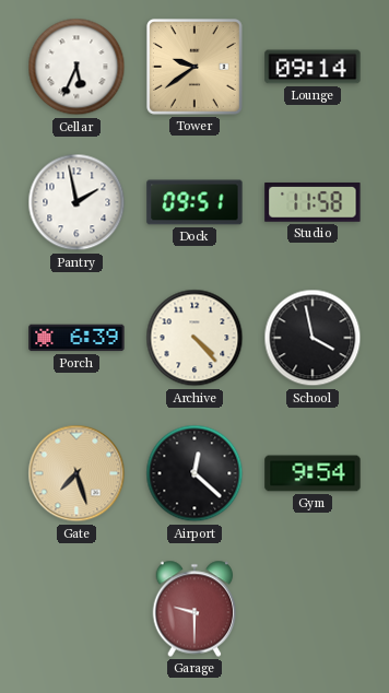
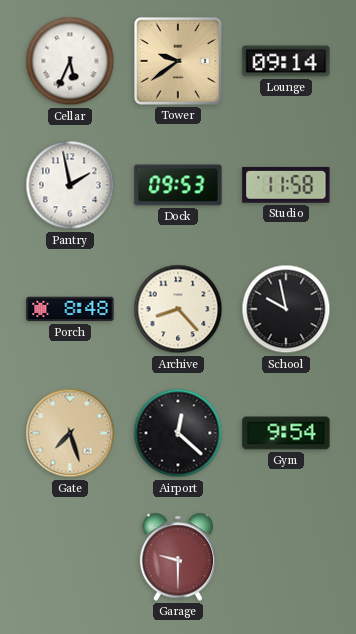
Dock: 09:51 -> 09:53 (178, 185)
Porch: 6:39 -> 8:48 (70, 309)
Archive: 4:23 -> 8:23 (178, 309)
School: 3:58 -> 9:58 (286, 309)
